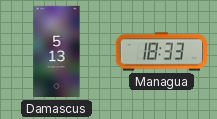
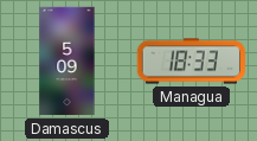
Damascus: 5:13 -> 5:09 (68, 62)
